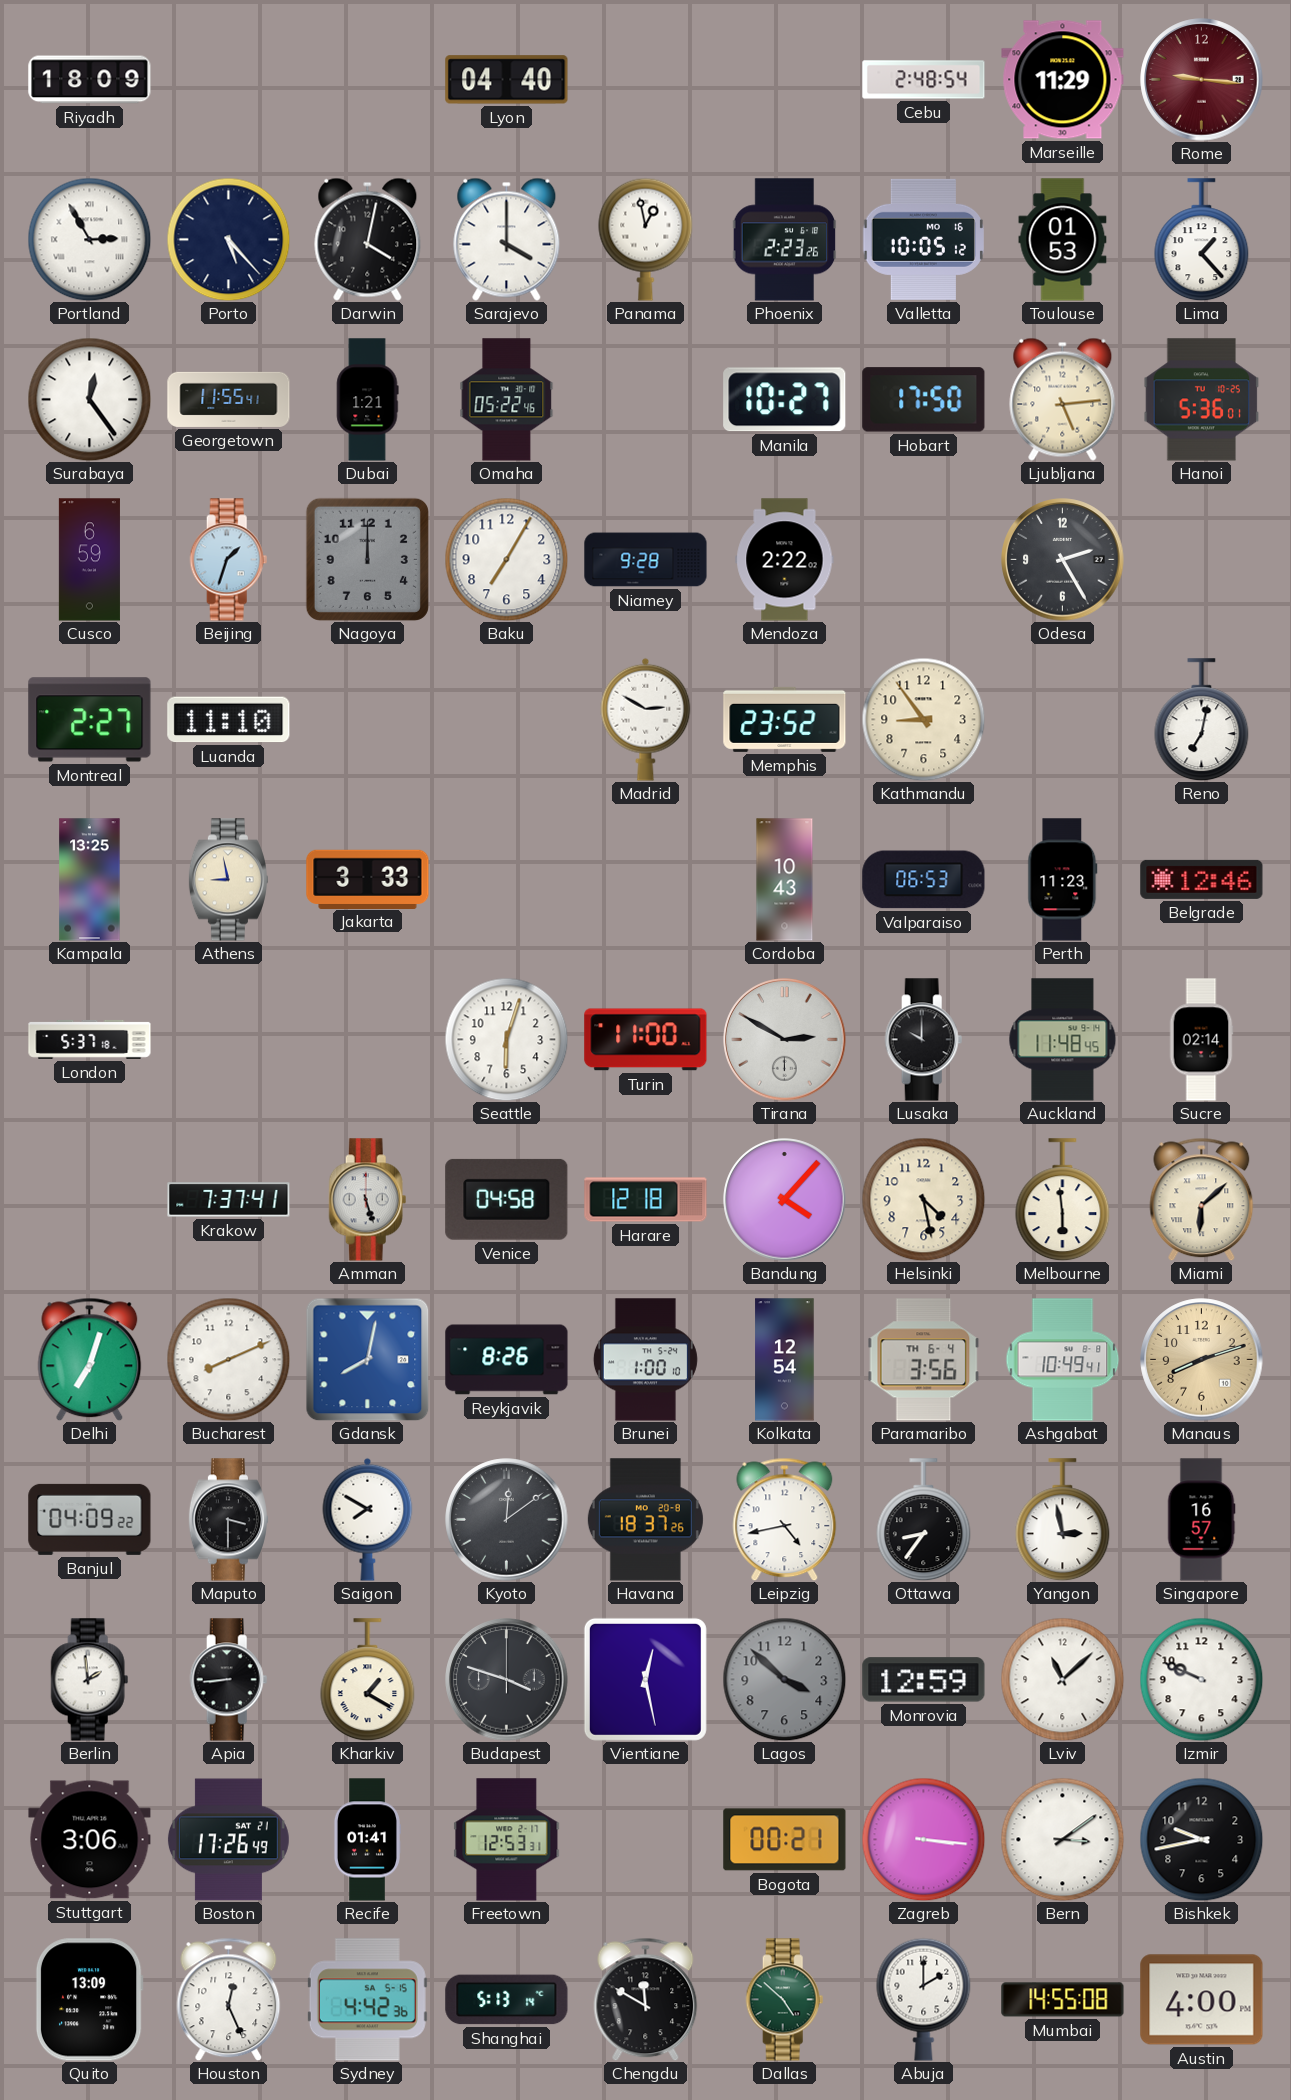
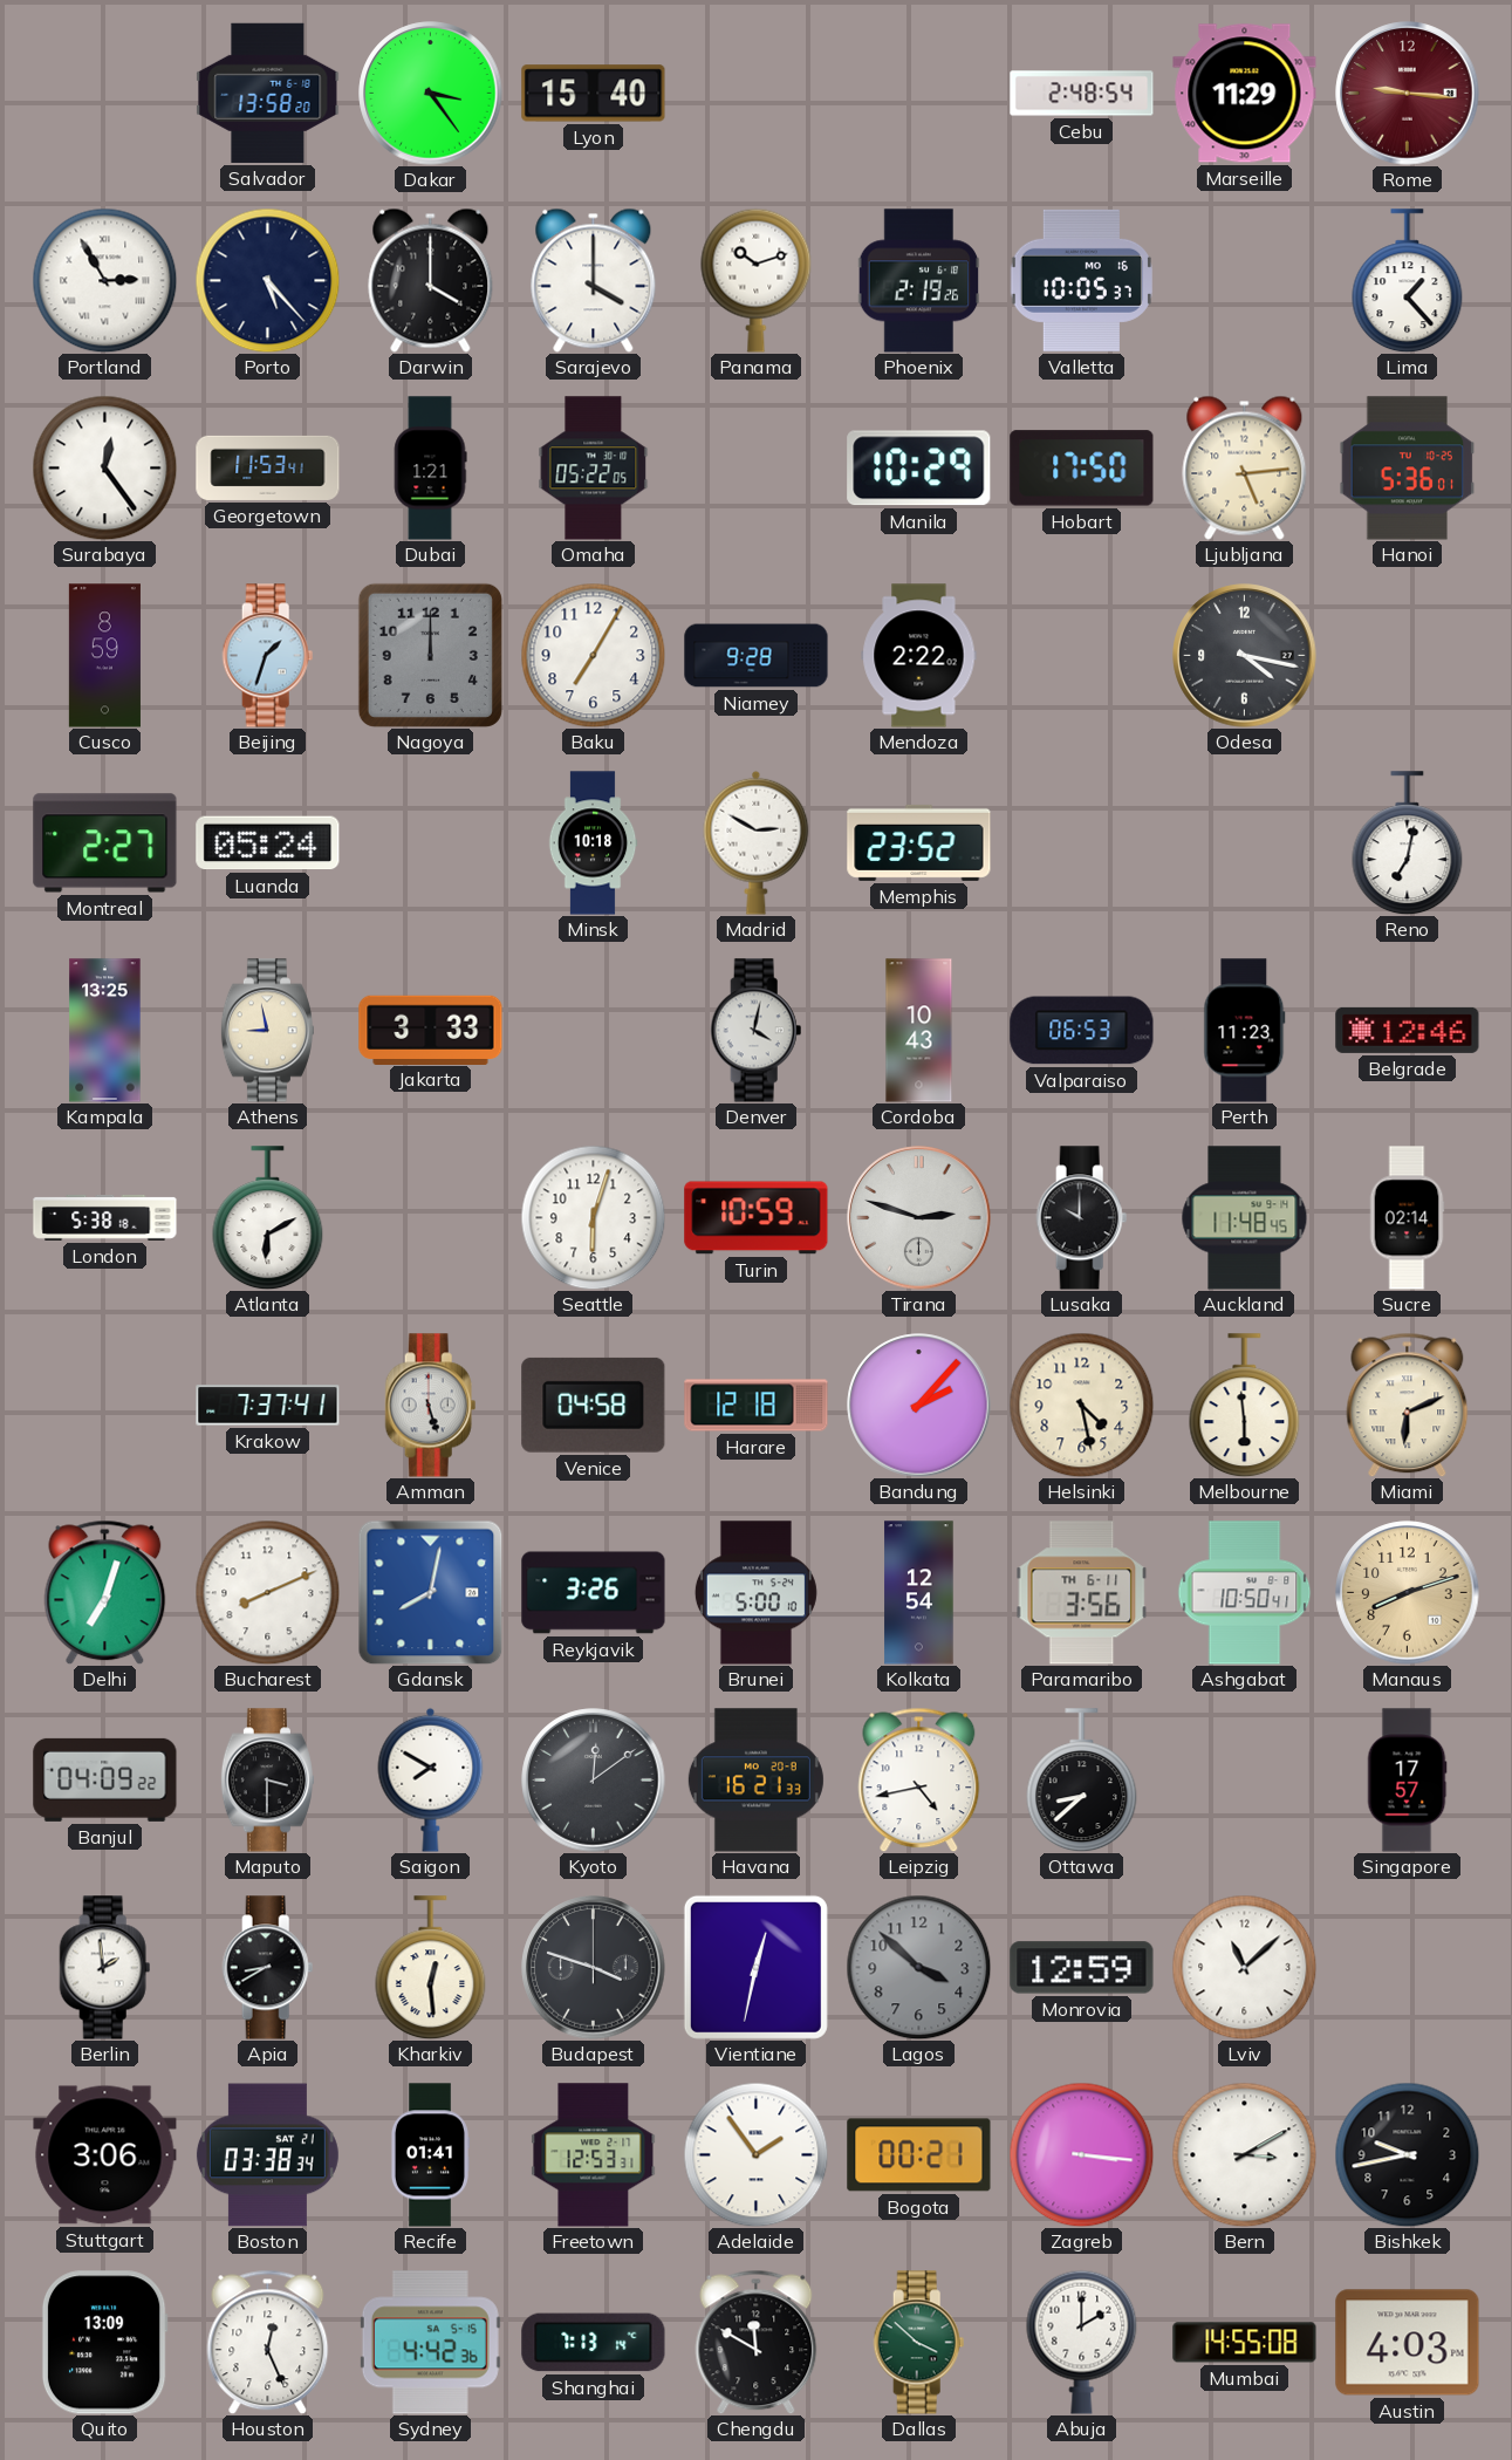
Riyadh: 18:09 -> none (90, 80)
Salvador: none -> 13:58 (268, 93)
Dakar: none -> 3:24 (431, 94)
Lyon: 04:40 -> 15:40 (594, 94)
Darwin: 4:02 -> 4:00 (431, 280)
Panama: 12:58 -> 10:12 (757, 280)
Phoenix: 2:23 -> 2:19 (919, 281)
Valletta: 10:05:12 -> 10:05:37 (1081, 280)
Toulouse: 01:53 -> none (1063, 240)
Georgetown: 11:55 -> 11:53 (268, 467)
Omaha: 05:22:46 -> 05:22:05 (594, 469)
Manila: 10:27 -> 10:29 (919, 469)
Cusco: 6:59 -> 8:59 (104, 656)
Odesa: 2:25 -> 4:17 (1245, 656)
Luanda: 11:10 -> 05:24 (268, 843)
Minsk: none -> 10:18 (593, 843)
Kathmandu: 8:54 -> none (923, 719)
Denver: none -> 4:02 (757, 1031)
London: 5:37 -> 5:38 (105, 1217)
Atlanta: none -> 6:10 (268, 1218)
Turin: 11:00 -> 10:59 (757, 1218)
Tirana: 2:50 -> 2:48 (919, 1218)
Bandung: 4:07 -> 2:07 (919, 1406)
Miami: 6:08 -> 6:11 (1408, 1405)
Reykjavik: 8:26 -> 3:26 (594, 1593)
Brunei: 1:00 -> 5:00 (755, 1593)
Paramaribo date: TH 6-4 -> TH 6-11 (1082, 1593)
Ashgabat: 10:49 -> 10:50 (1245, 1593)
Havana: 18:37 -> 16:21 (755, 1781)
Ottawa: 8:36 -> 8:38 (1082, 1781)
Yangon: 2:58 -> none (1063, 1520)
Singapore: 16:57 -> 17:57 (1407, 1781)
Apia: 8:44 -> 8:40 (268, 1968)
Kharkiv: 1:20 -> 12:29 (431, 1968)
Vientiane: 12:28 -> 12:32 (755, 1967)
Izmir: 9:49 -> none (1201, 1679)
Boston: 17:26 -> 03:38 (267, 2155)
Adelaide: none -> 1:54 (755, 2154)
Bern: 3:09 -> 3:10 (1244, 2154)
Shanghai: 5:13 -> 7:13 (594, 2343)
Dallas: 4:52 -> 3:52 (919, 2343)
Austin: 4:00 -> 4:03 (1408, 2343)
